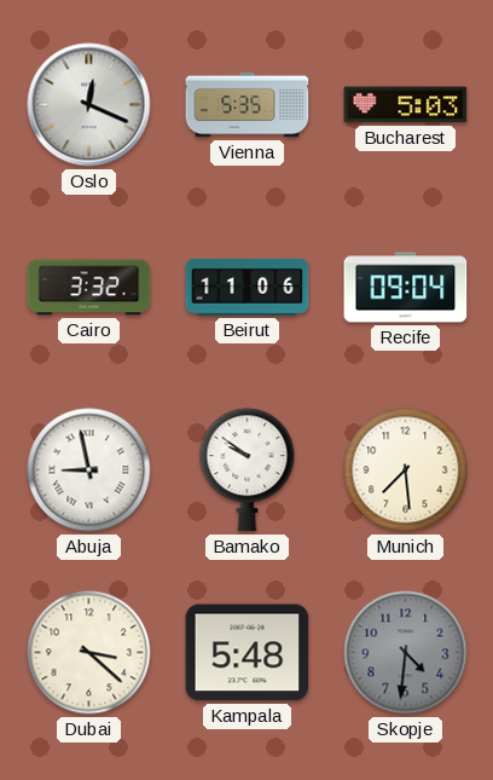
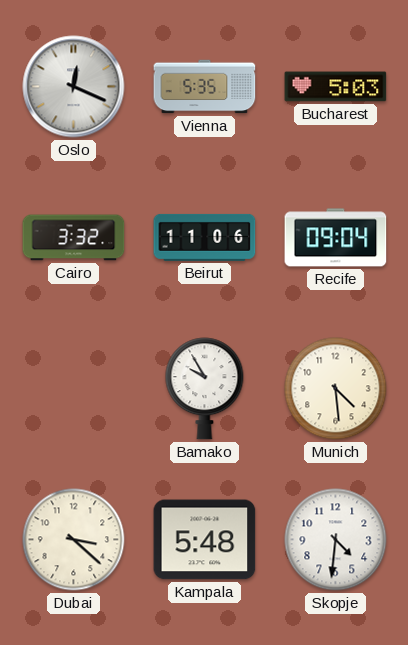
Abuja: 8:58 -> none (89, 470)
Bamako: 9:51 -> 9:55 (205, 389)
Munich: 7:29 -> 4:29 (336, 389)
Skopje dial: grey -> white (336, 540)
